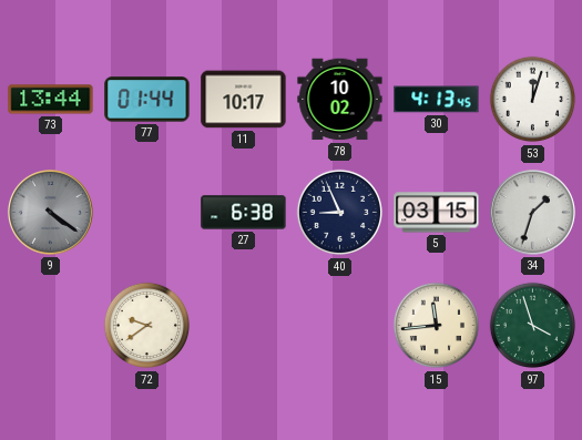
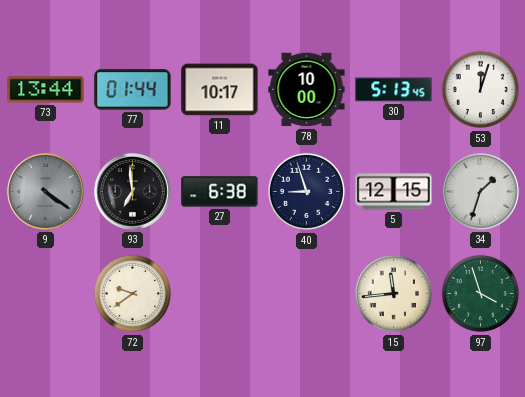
78: 10:02 -> 10:00 (307, 90)
30: 4:13 -> 5:13 (394, 90)
93: none -> 6:59 (132, 191)
40: 8:56 -> 8:57 (307, 192)
5: 03:15 -> 12:15 (394, 192)
